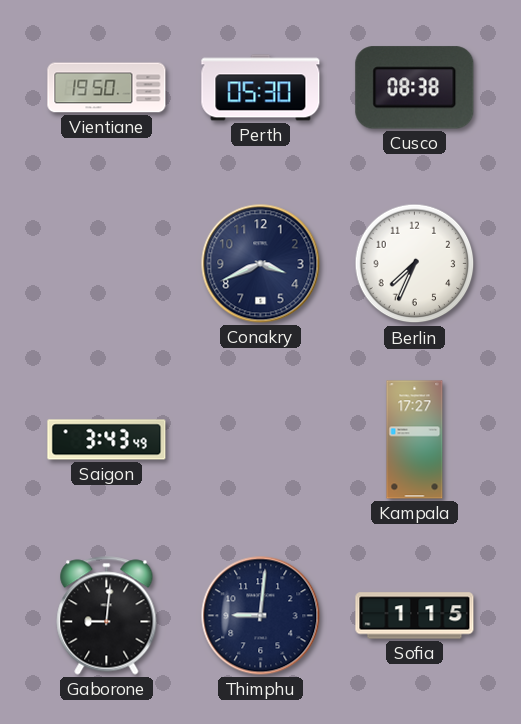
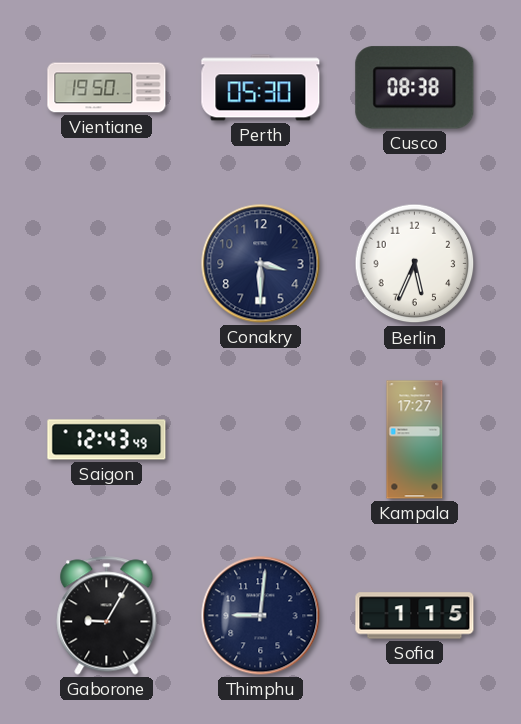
Conakry: 3:41 -> 3:30 (261, 264)
Berlin: 7:34 -> 5:34 (415, 264)
Saigon: 3:43 -> 12:43 (107, 440)
Gaborone: 9:01 -> 9:05 (107, 616)
